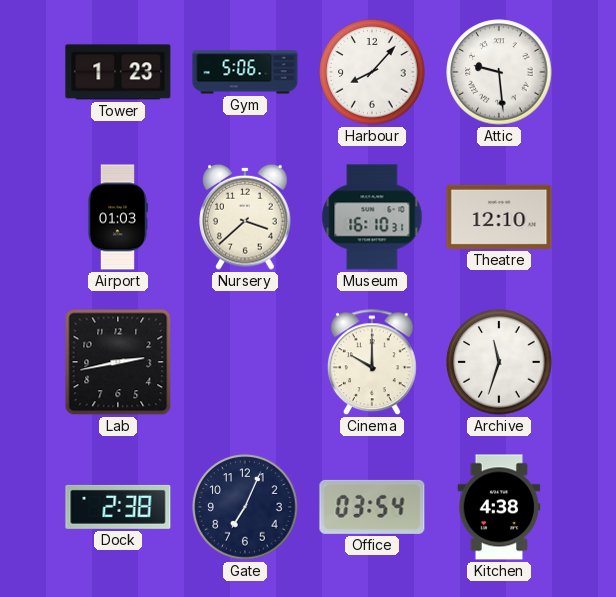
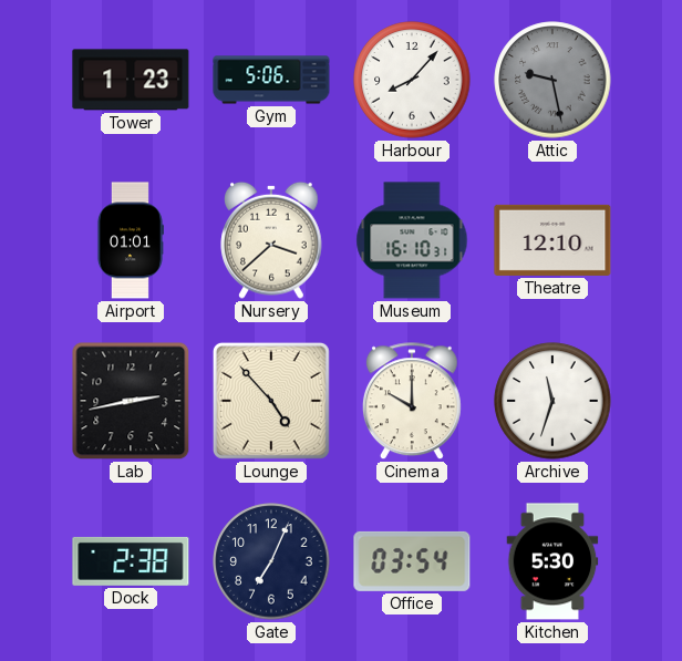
Attic: 9:29 -> 9:28 (552, 80)
Attic dial: white -> grey (552, 80)
Airport: 01:03 -> 01:01 (130, 240)
Lounge: none -> 4:53 (271, 401)
Kitchen: 4:38 -> 5:30 (552, 561)
